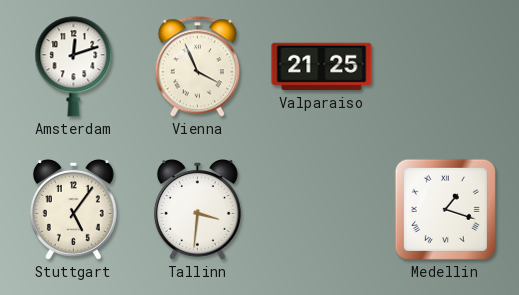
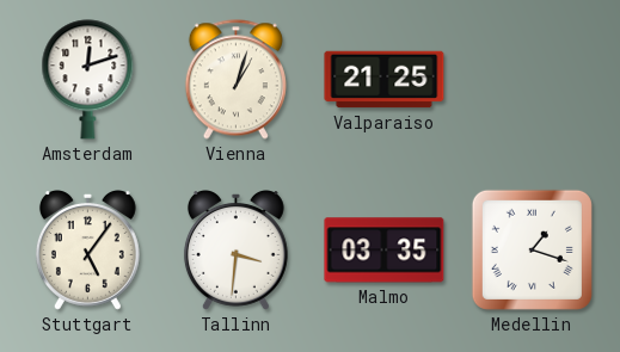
Vienna: 3:56 -> 1:03 (235, 80)
Malmo: none -> 03:35 (385, 251)
